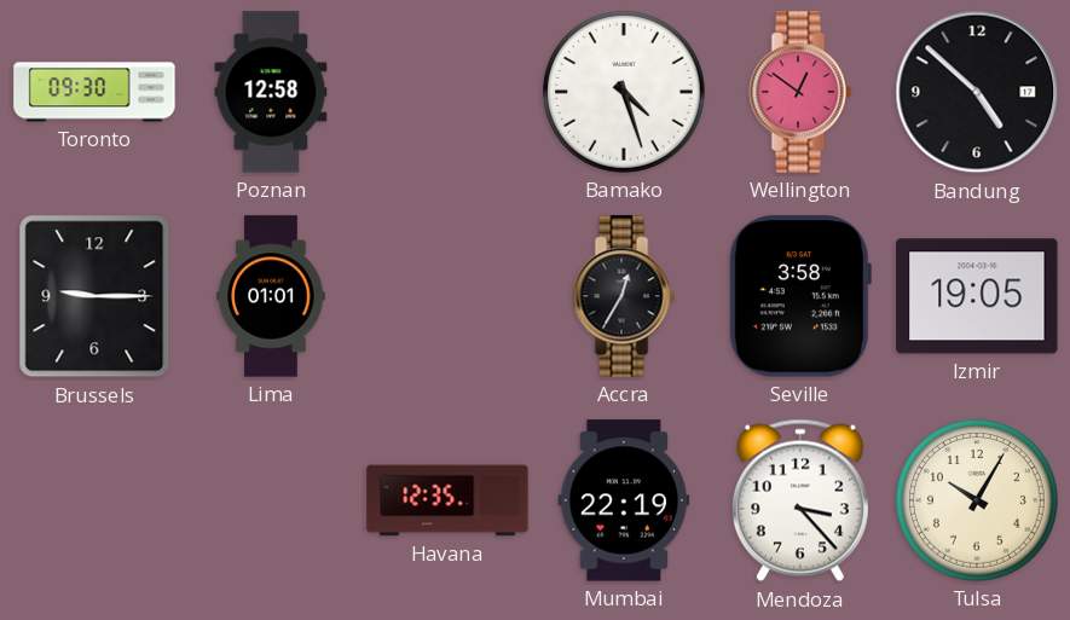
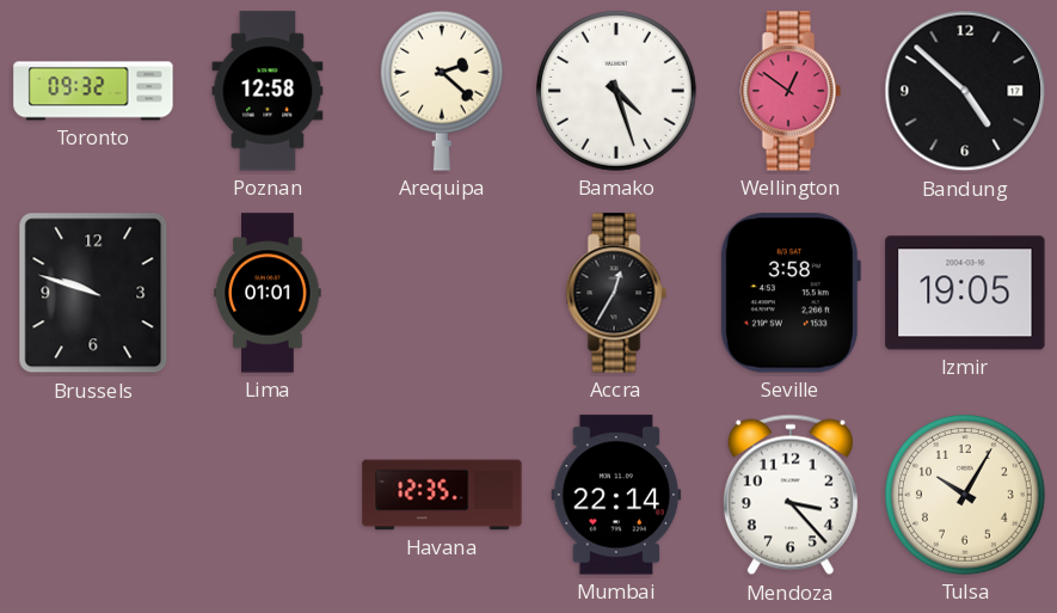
Toronto: 09:30 -> 09:32 (93, 91)
Arequipa: none -> 2:22 (442, 91)
Brussels: 9:15 -> 9:48 (93, 293)
Mumbai: 22:19 -> 22:14 (616, 495)
